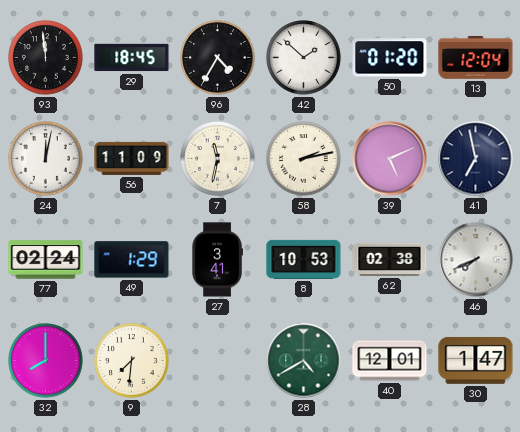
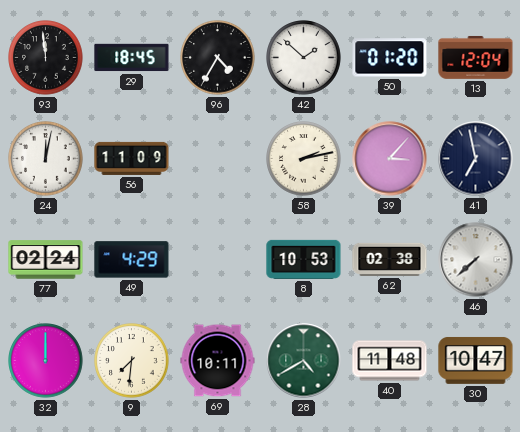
7: 11:32 -> none (218, 159)
39: 5:11 -> 3:07 (390, 159)
49: 1:29 -> 4:29 (132, 260)
27: 3:41 -> none (217, 260)
46: 7:41 -> 7:38 (476, 260)
32: 8:00 -> 12:00 (46, 361)
69: none -> 10:11 (218, 361)
40: 12:01 -> 11:48 (390, 361)
30: 1:47 -> 10:47 (476, 360)
